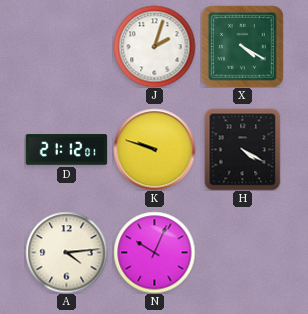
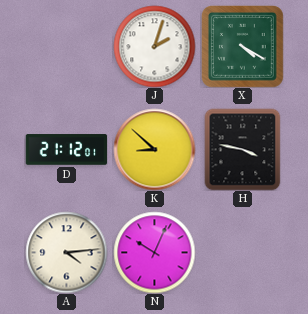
K: 9:48 -> 8:52 (154, 149)
H: 4:20 -> 3:47 (243, 149)
